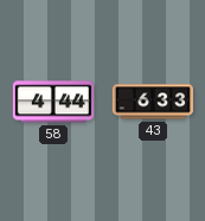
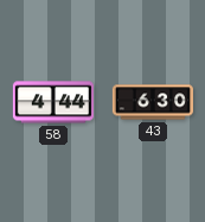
43: 6:33 -> 6:30 (152, 102)
